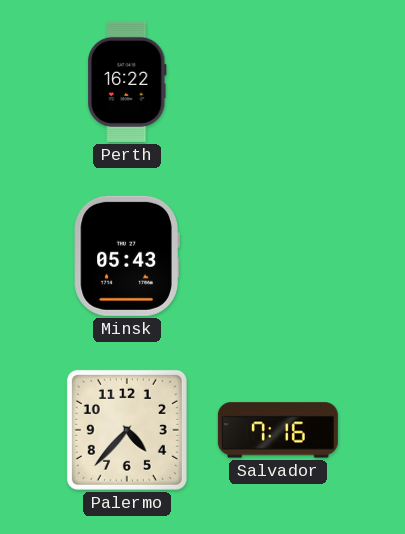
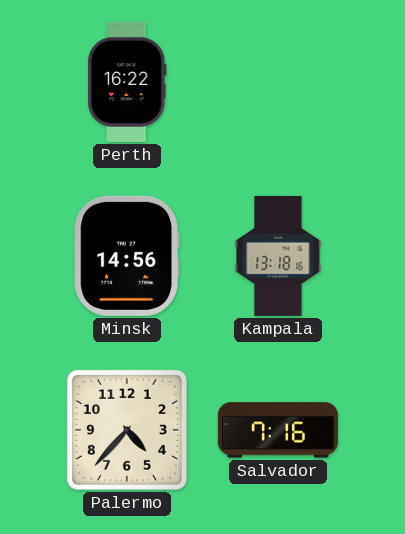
Minsk: 05:43 -> 14:56 (127, 256)
Kampala: none -> 13:18 (278, 256)
